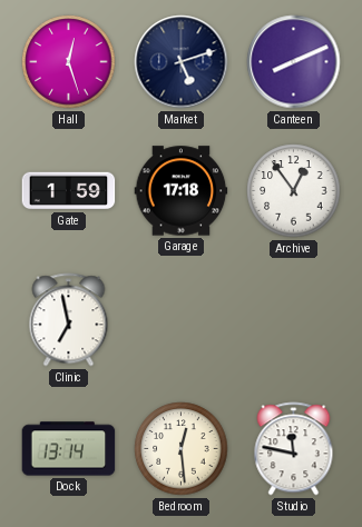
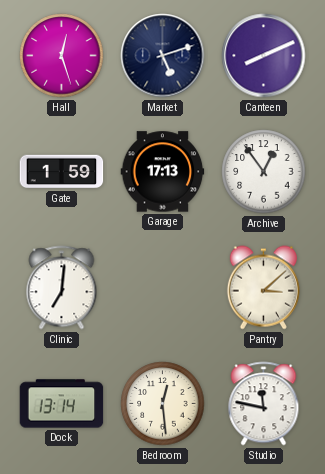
Garage: 17:18 -> 17:13 (163, 172)
Clinic: 6:58 -> 7:01 (62, 288)
Pantry: none -> 3:08 (263, 288)
